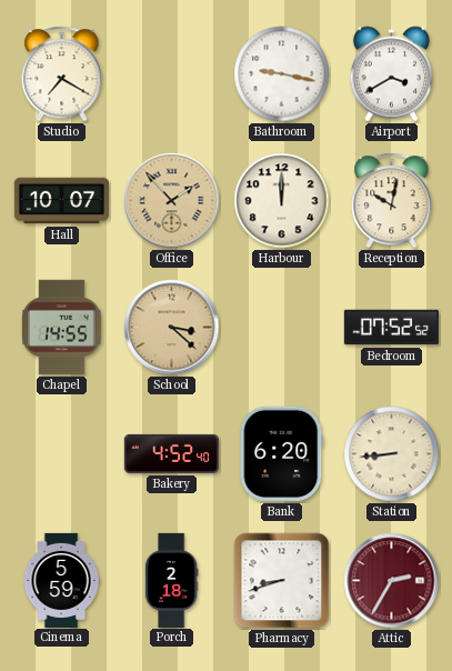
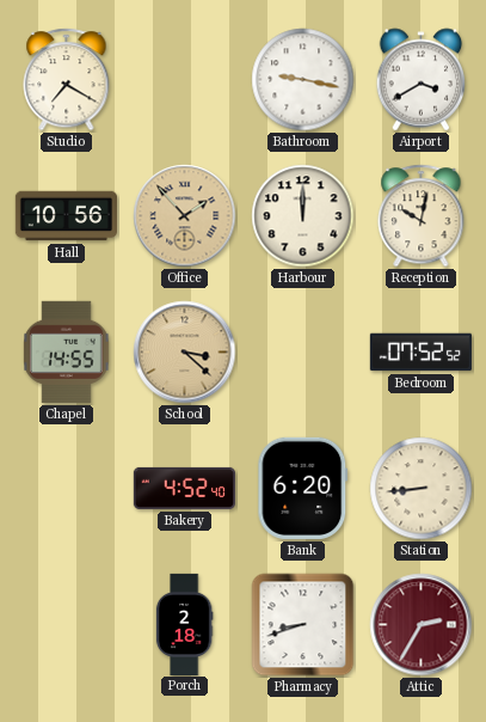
Hall: 10:07 -> 10:56 (66, 216)
Cinema: 5:59 -> none (61, 580)
